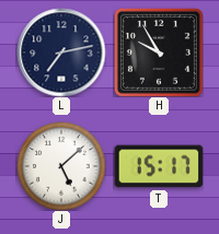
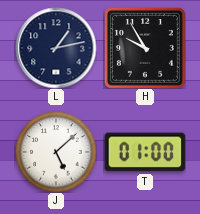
L: 7:13 -> 1:13 (56, 48)
T: 15:17 -> 01:00 (145, 152)
